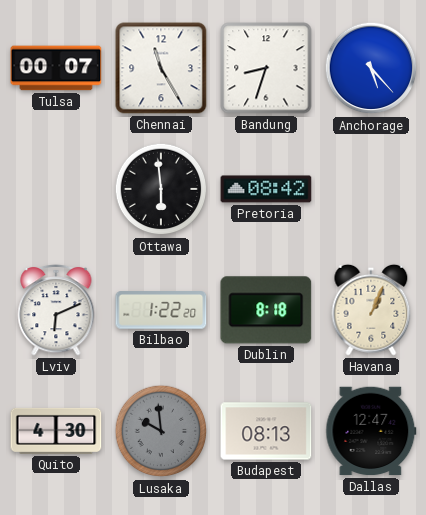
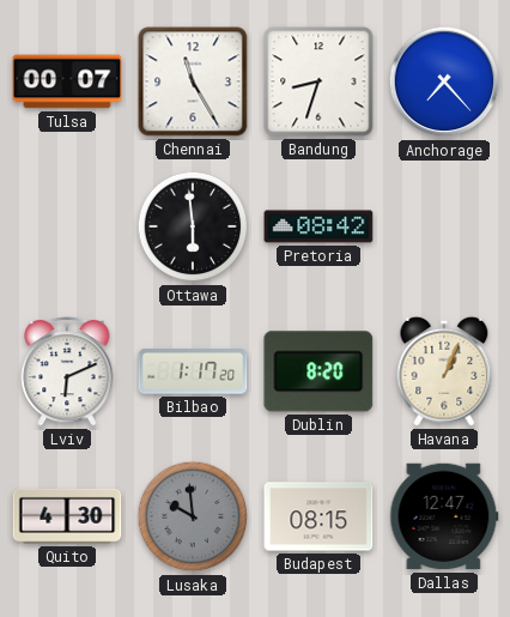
Anchorage: 5:23 -> 7:23 (444, 81)
Bilbao: 1:22 -> 1:17 (193, 371)
Dublin: 8:18 -> 8:20 (318, 371)
Budapest: 08:13 -> 08:15 (318, 516)
